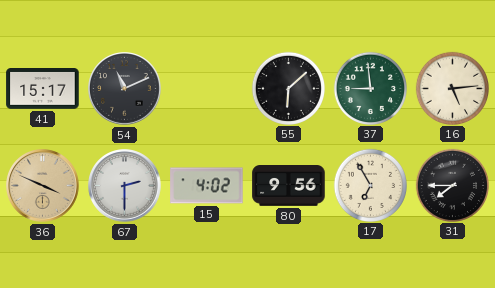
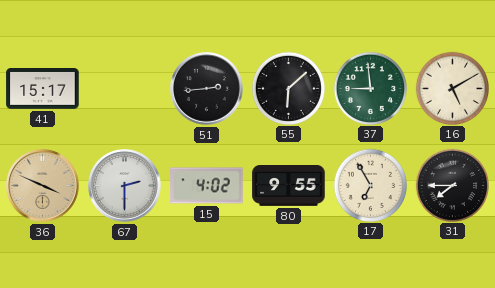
54: 11:11 -> none (125, 89)
51: none -> 2:44 (207, 89)
16: 5:14 -> 5:10 (452, 88)
80: 9:56 -> 9:55 (289, 186)
